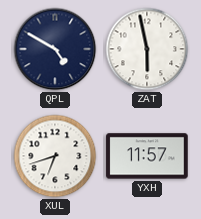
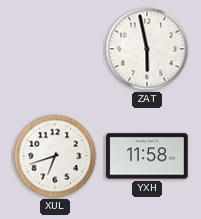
QPL: 4:50 -> none (55, 49)
YXH: 11:57 -> 11:58 (147, 156)
